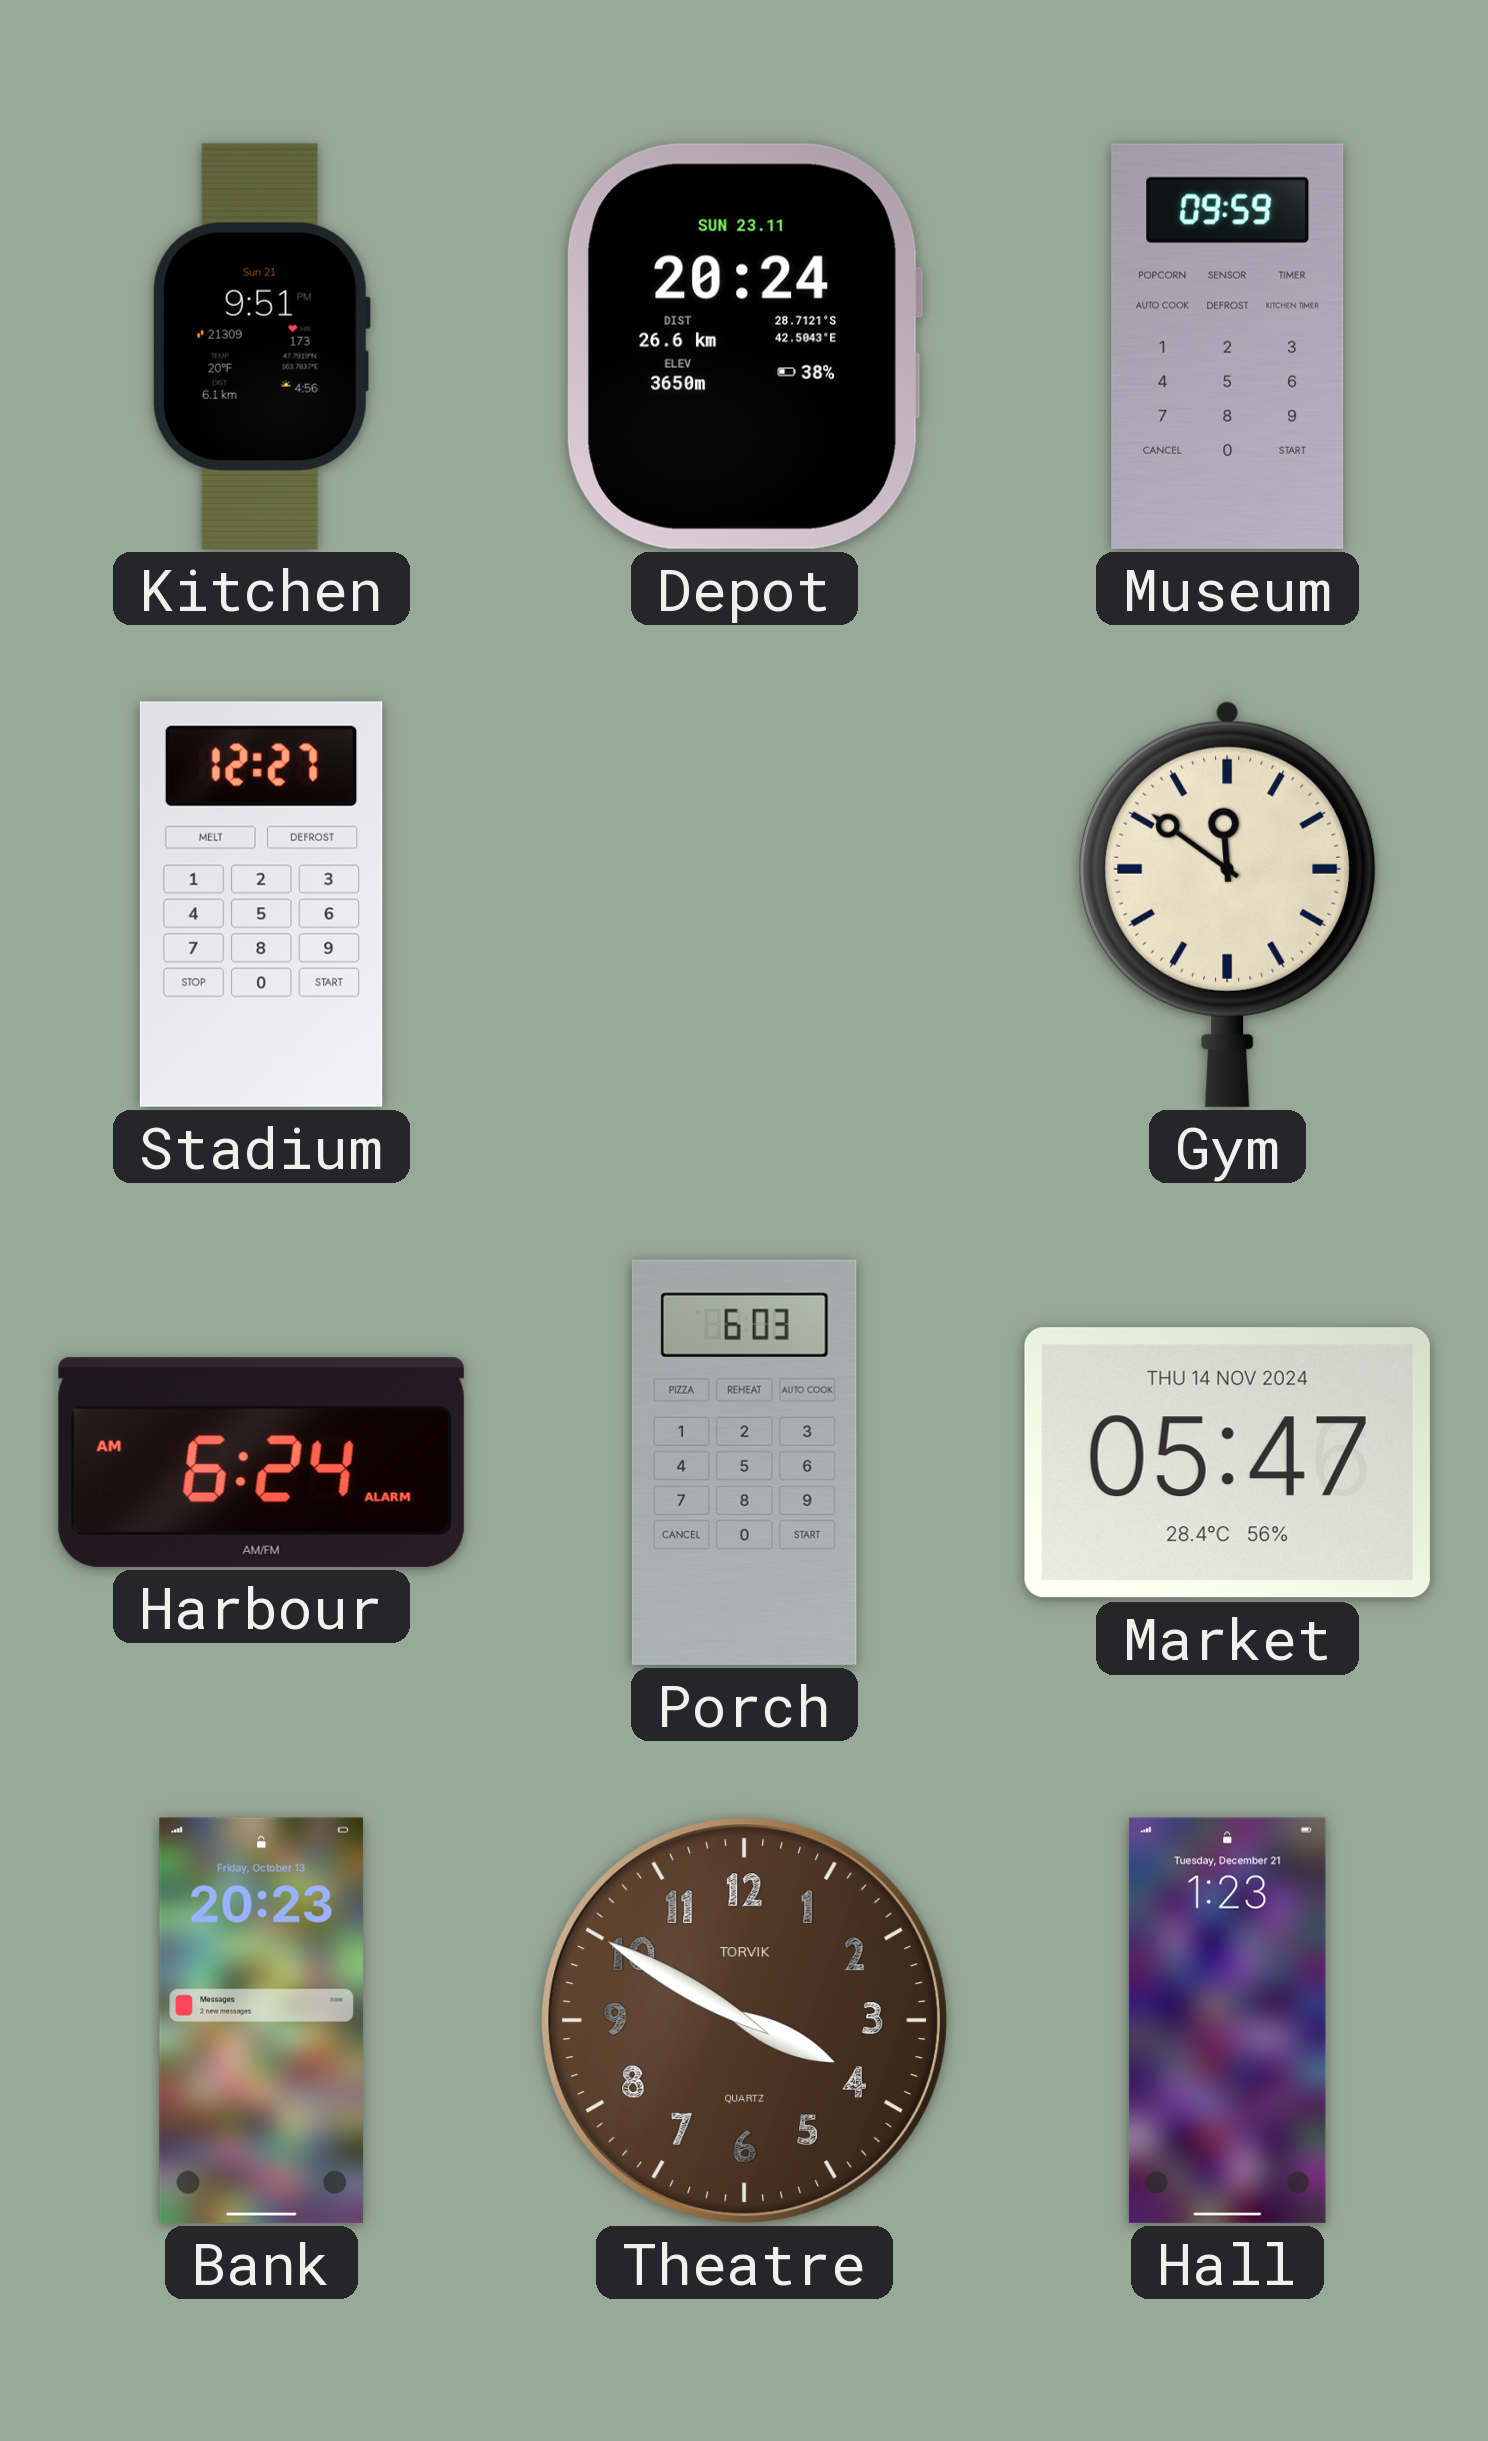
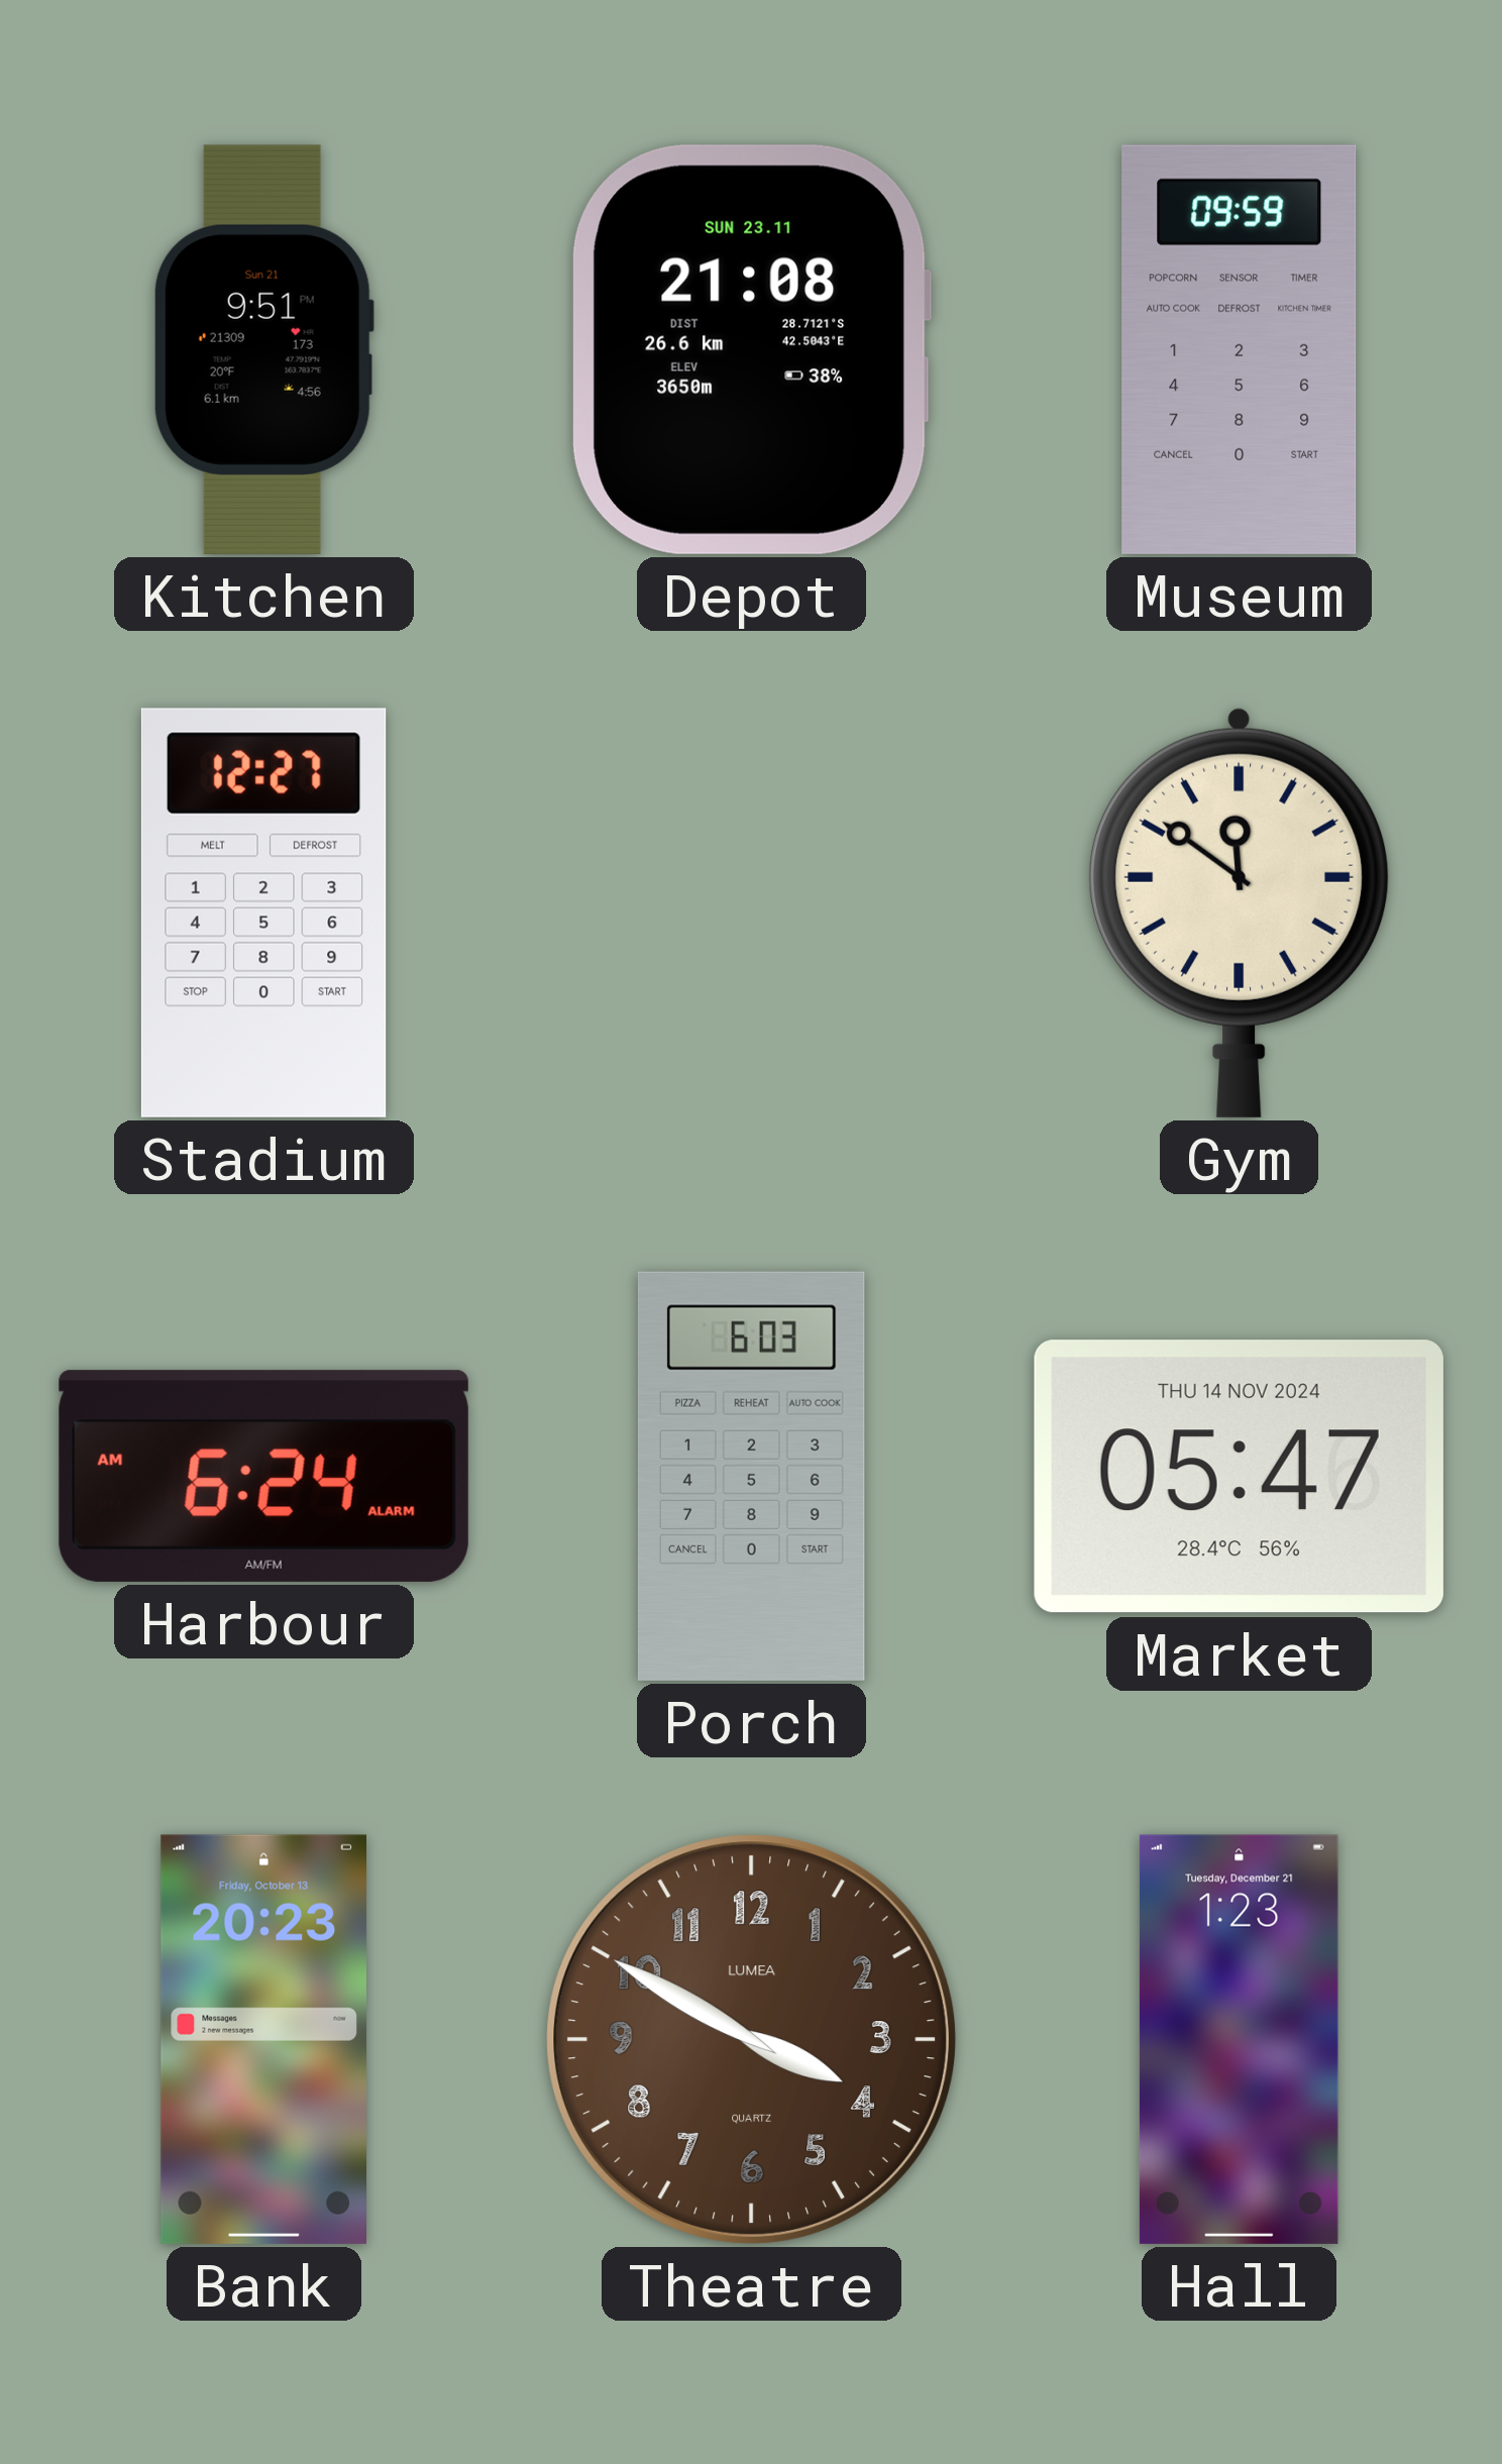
Depot: 20:24 -> 21:08 (751, 349)
Theatre brand: TORVIK -> LUMEA (751, 2039)
